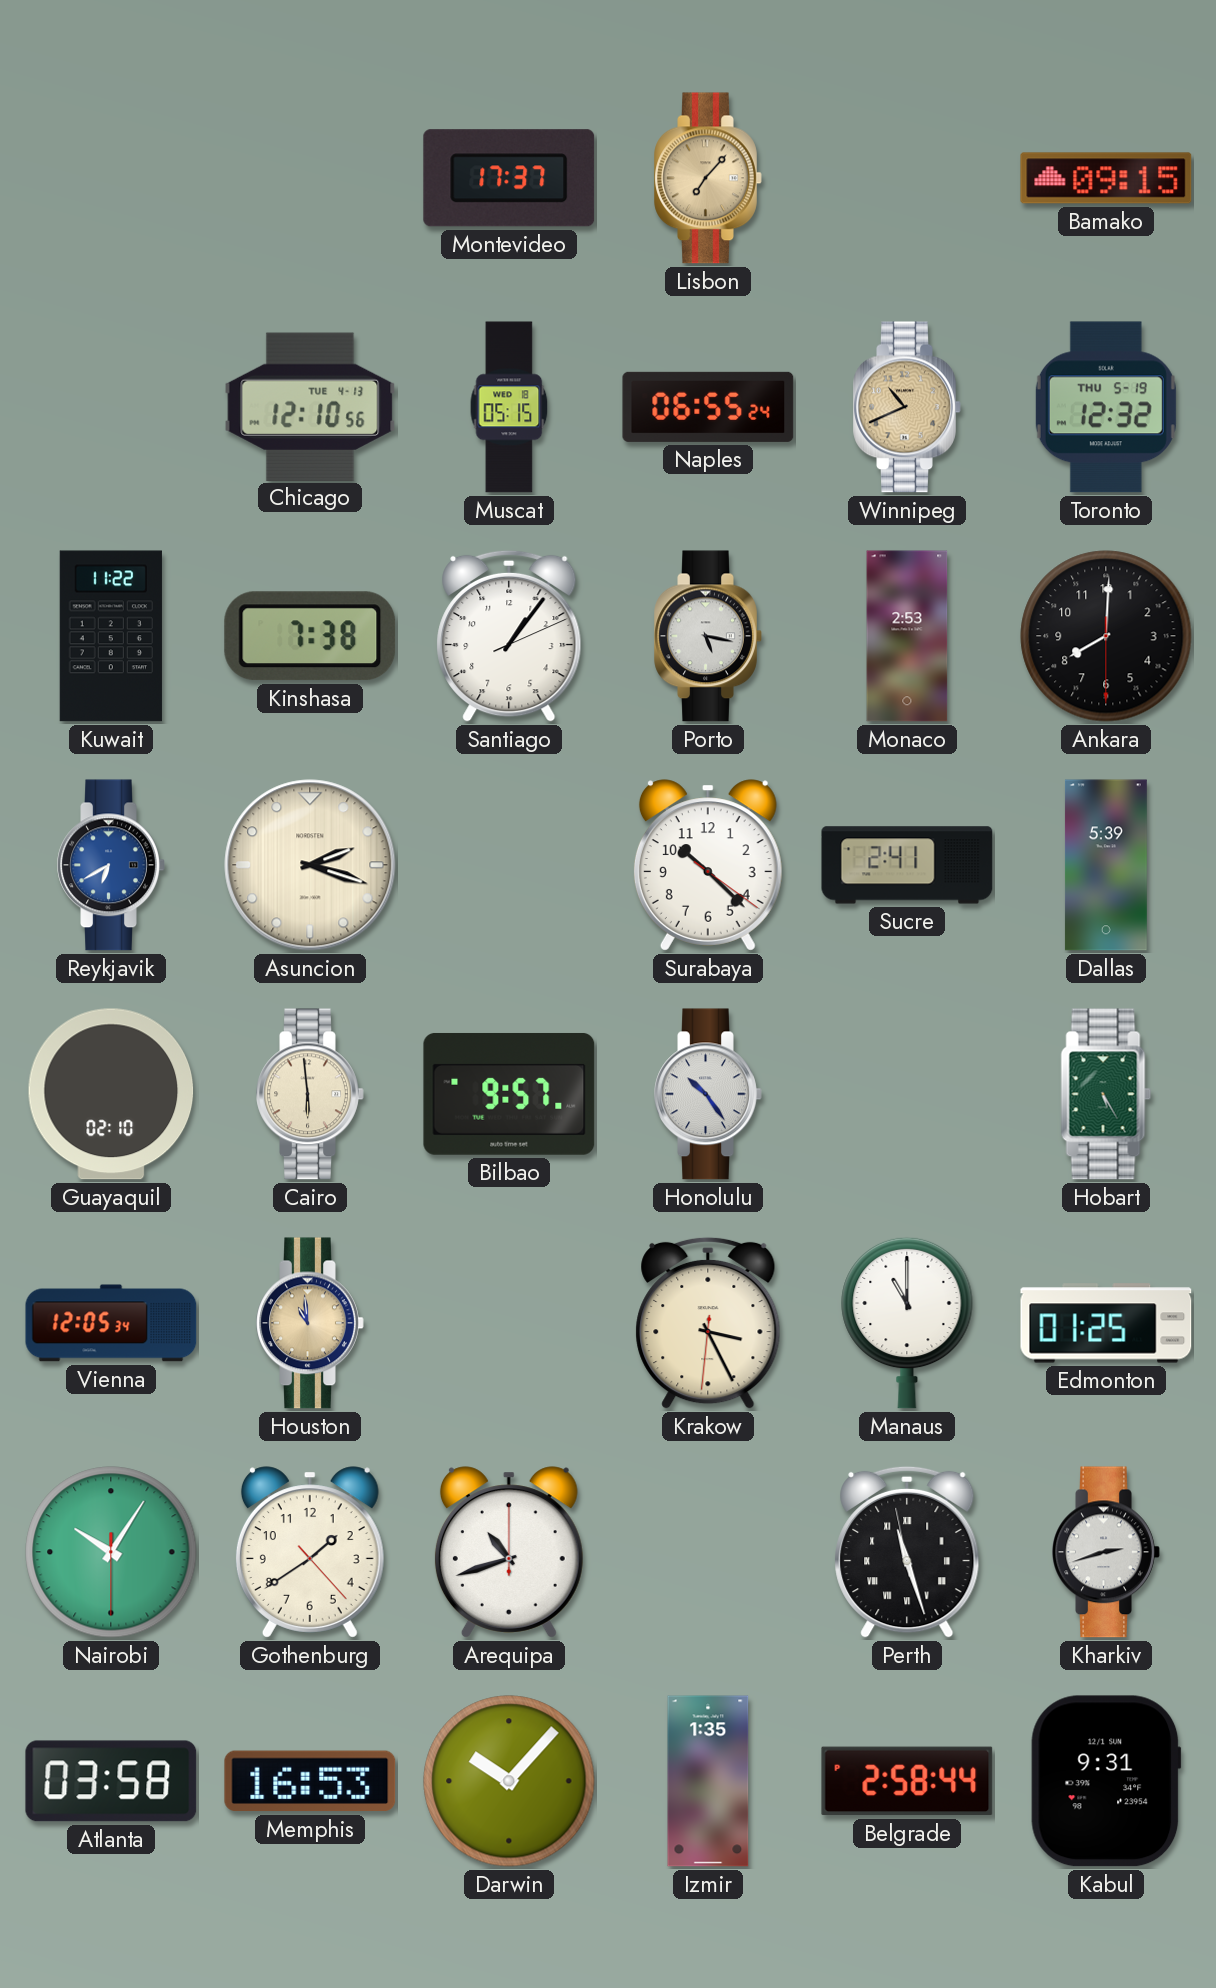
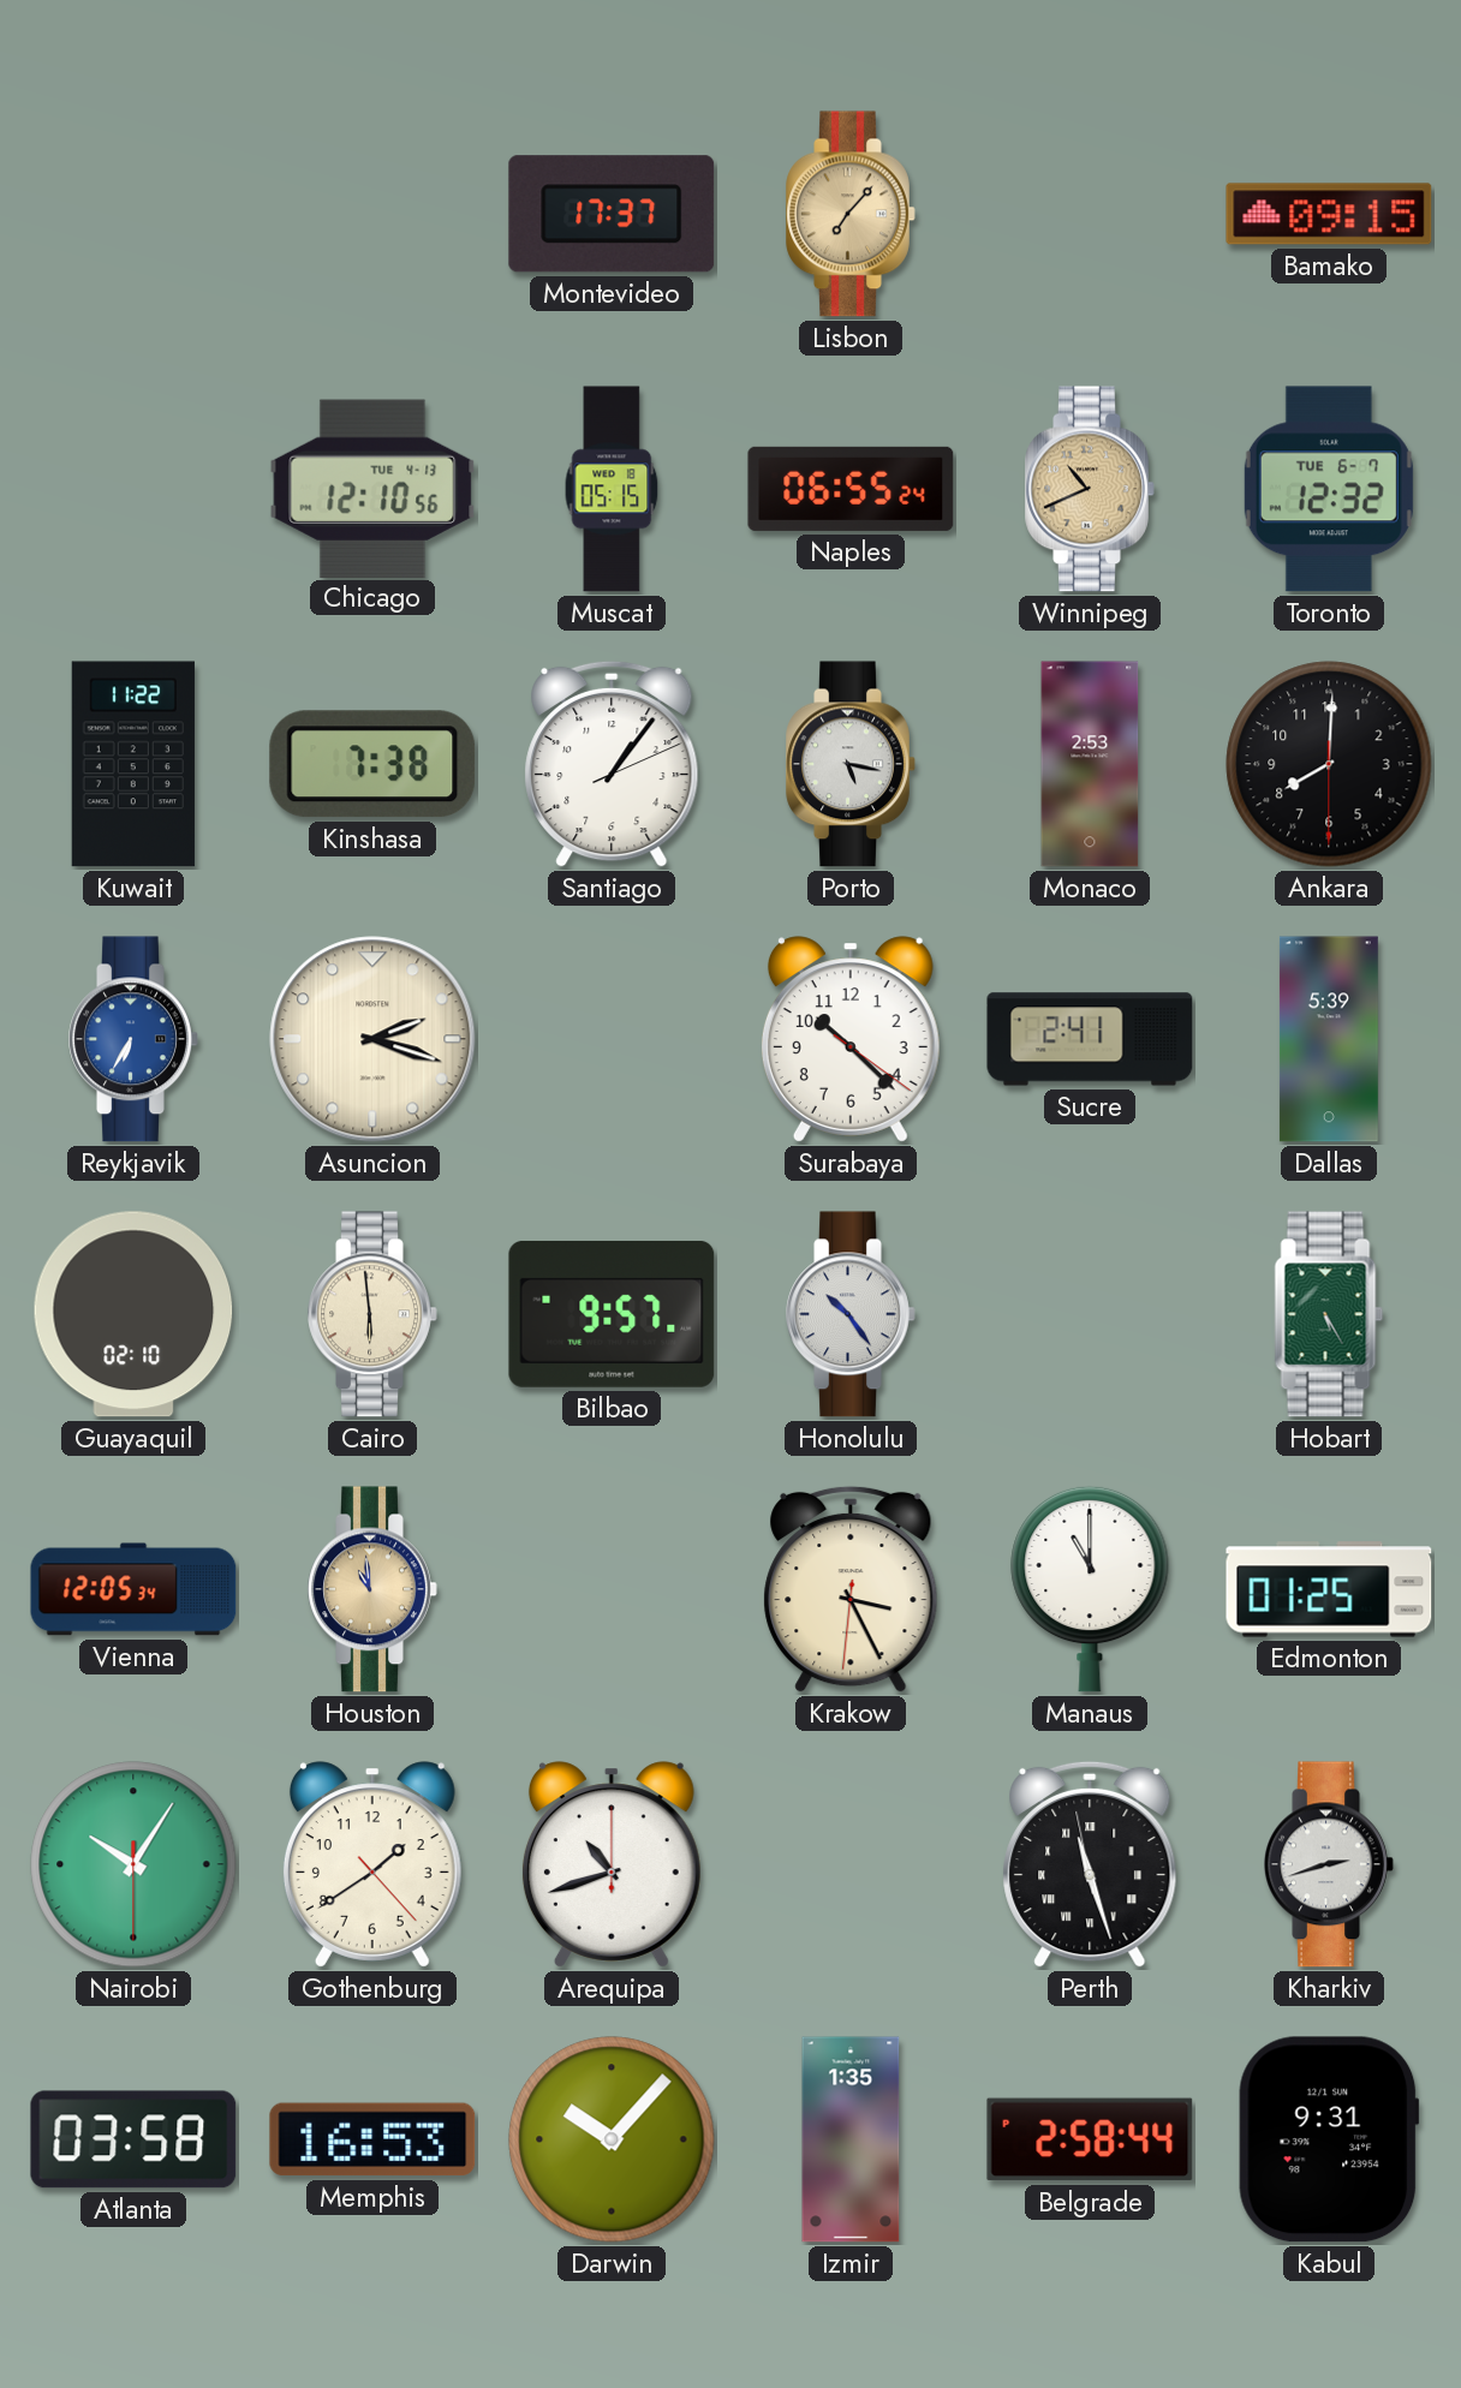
Toronto date: THU 5-19 -> TUE 6-7 (1329, 489)
Reykjavik: 6:40 -> 6:35 (133, 1039)
